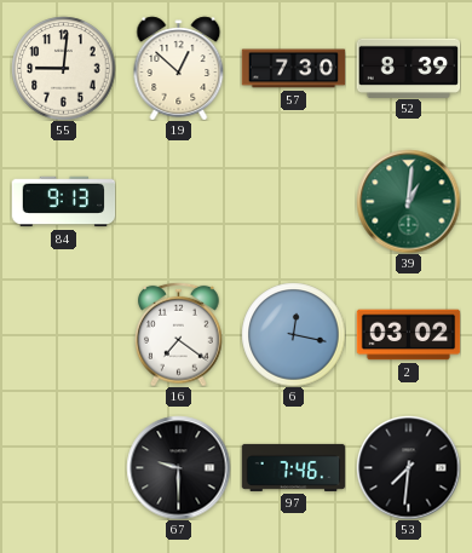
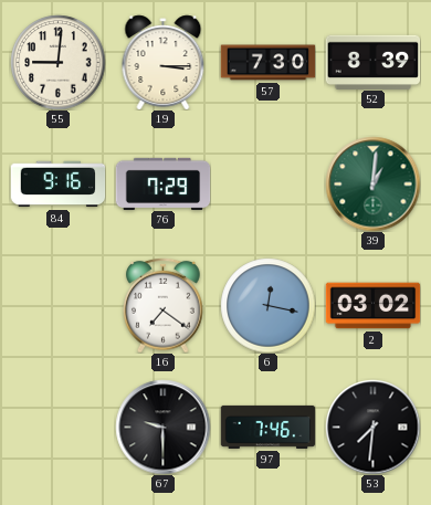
19: 12:52 -> 3:15 (164, 62)
84: 9:13 -> 9:16 (57, 185)
76: none -> 7:29 (162, 183)
